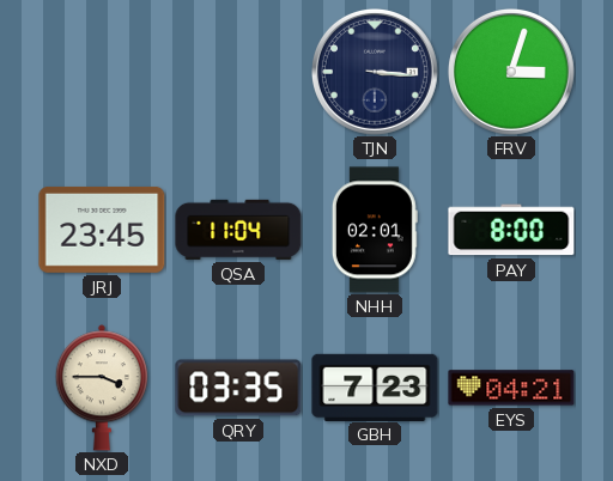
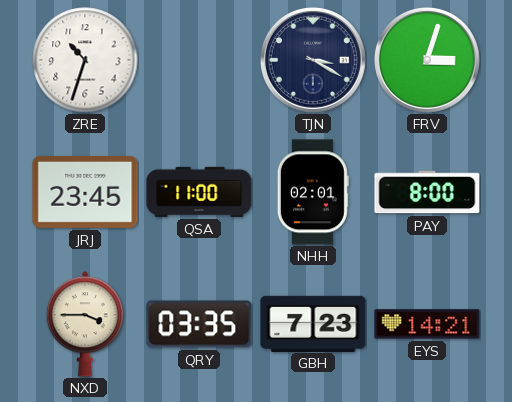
ZRE: none -> 10:33 (85, 60)
TJN: 3:16 -> 3:20 (313, 60)
QSA: 11:04 -> 11:00 (199, 192)
EYS: 04:21 -> 14:21 (427, 324)
